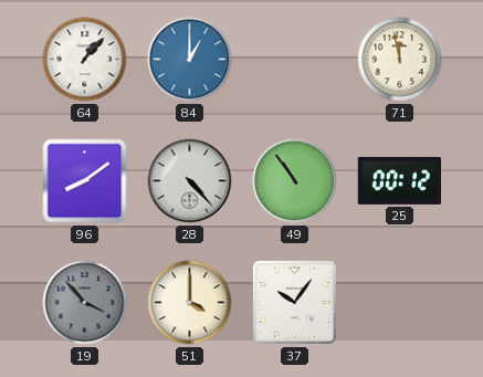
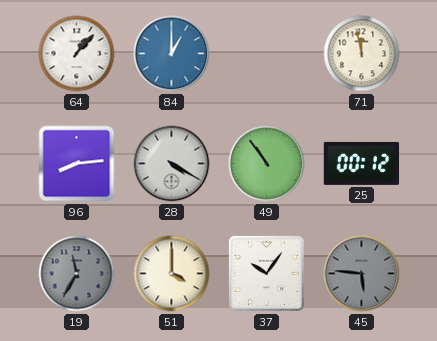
96: 8:09 -> 8:14 (77, 164)
28: 4:23 -> 4:20 (172, 164)
19: 3:53 -> 11:35 (77, 274)
45: none -> 5:46 (362, 274)
